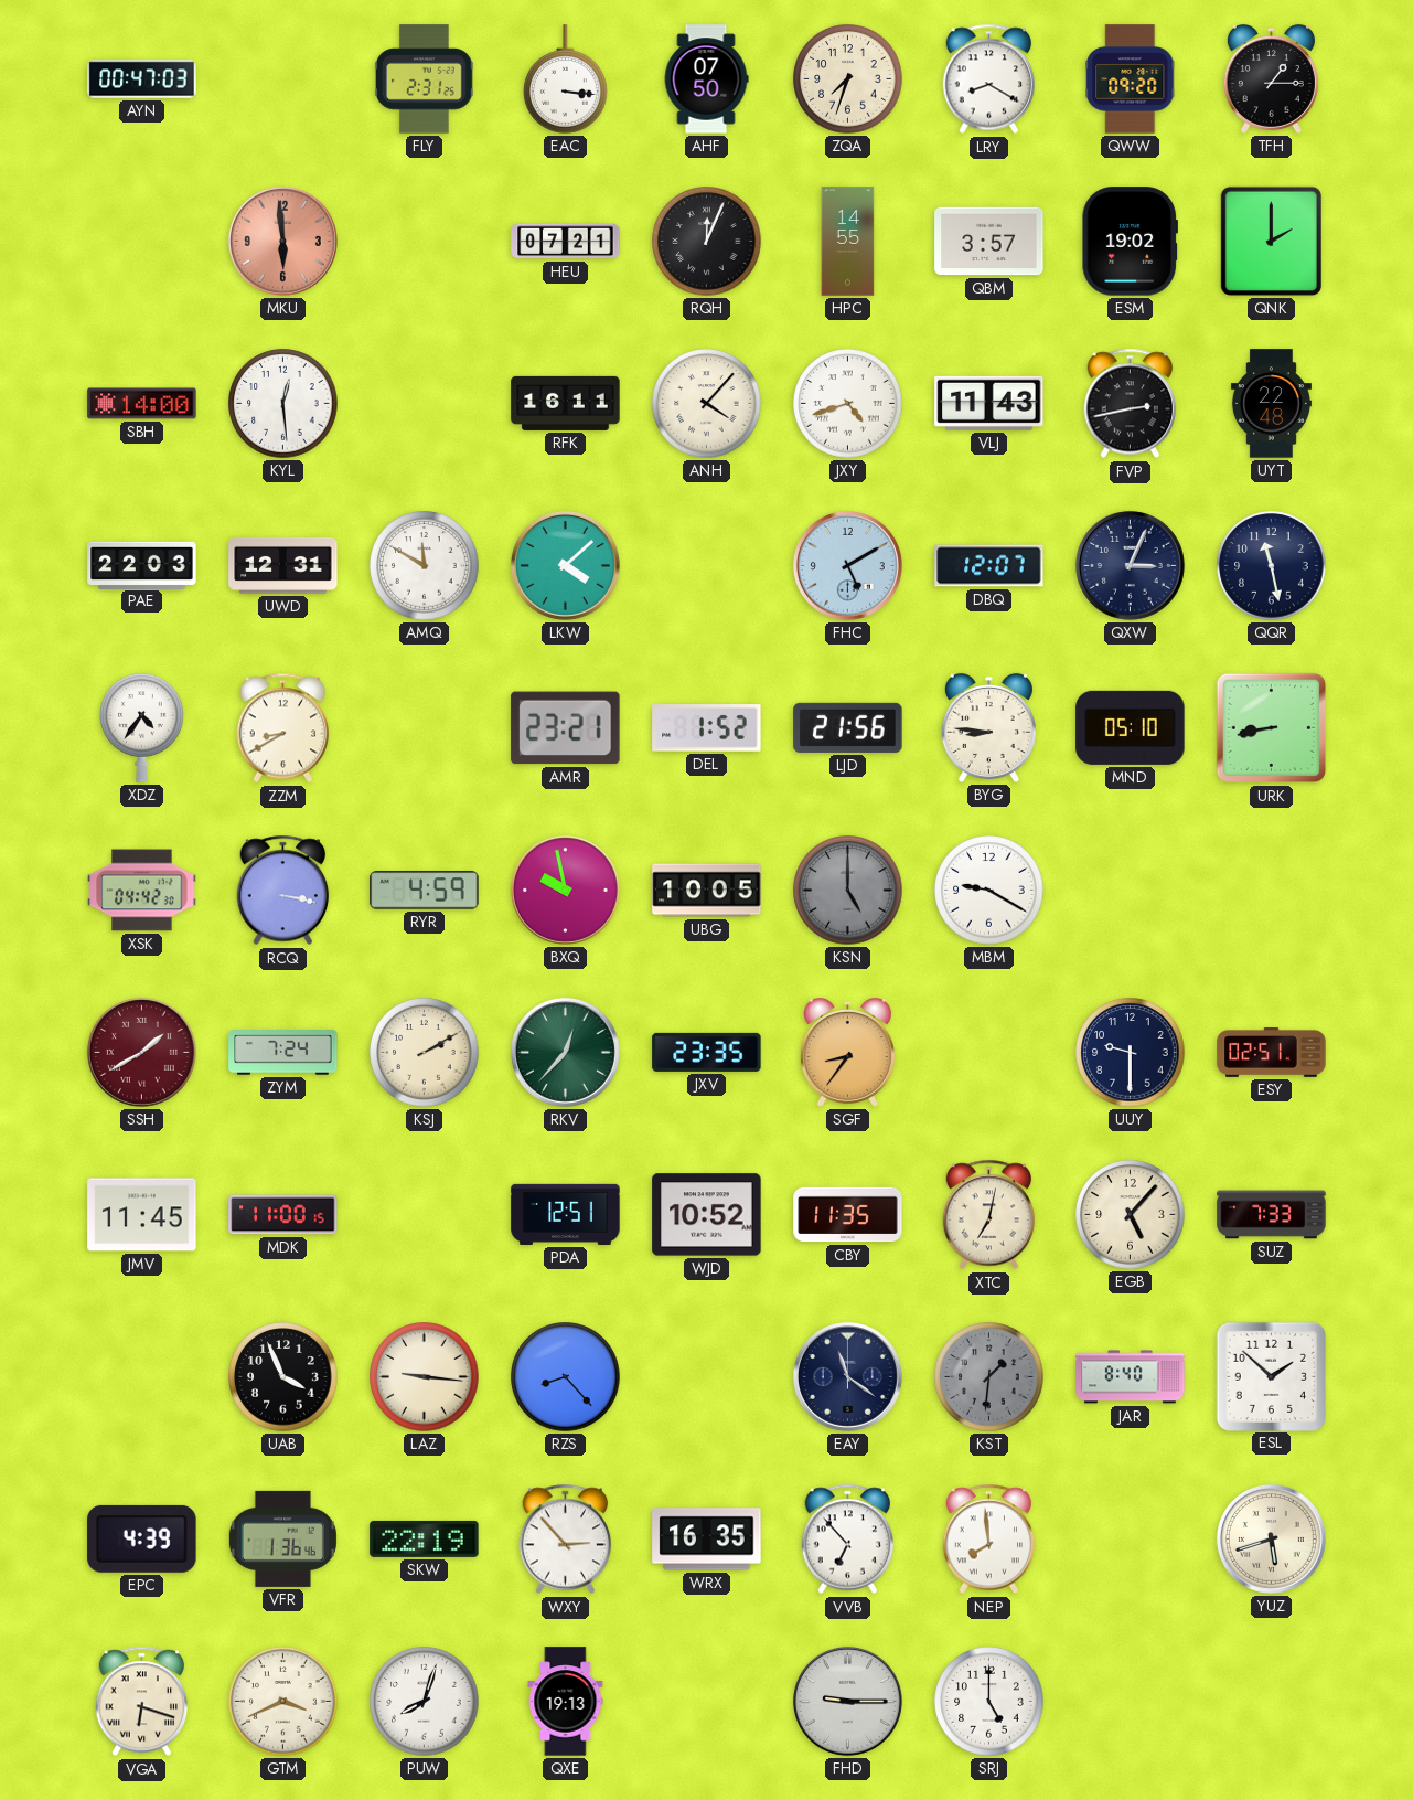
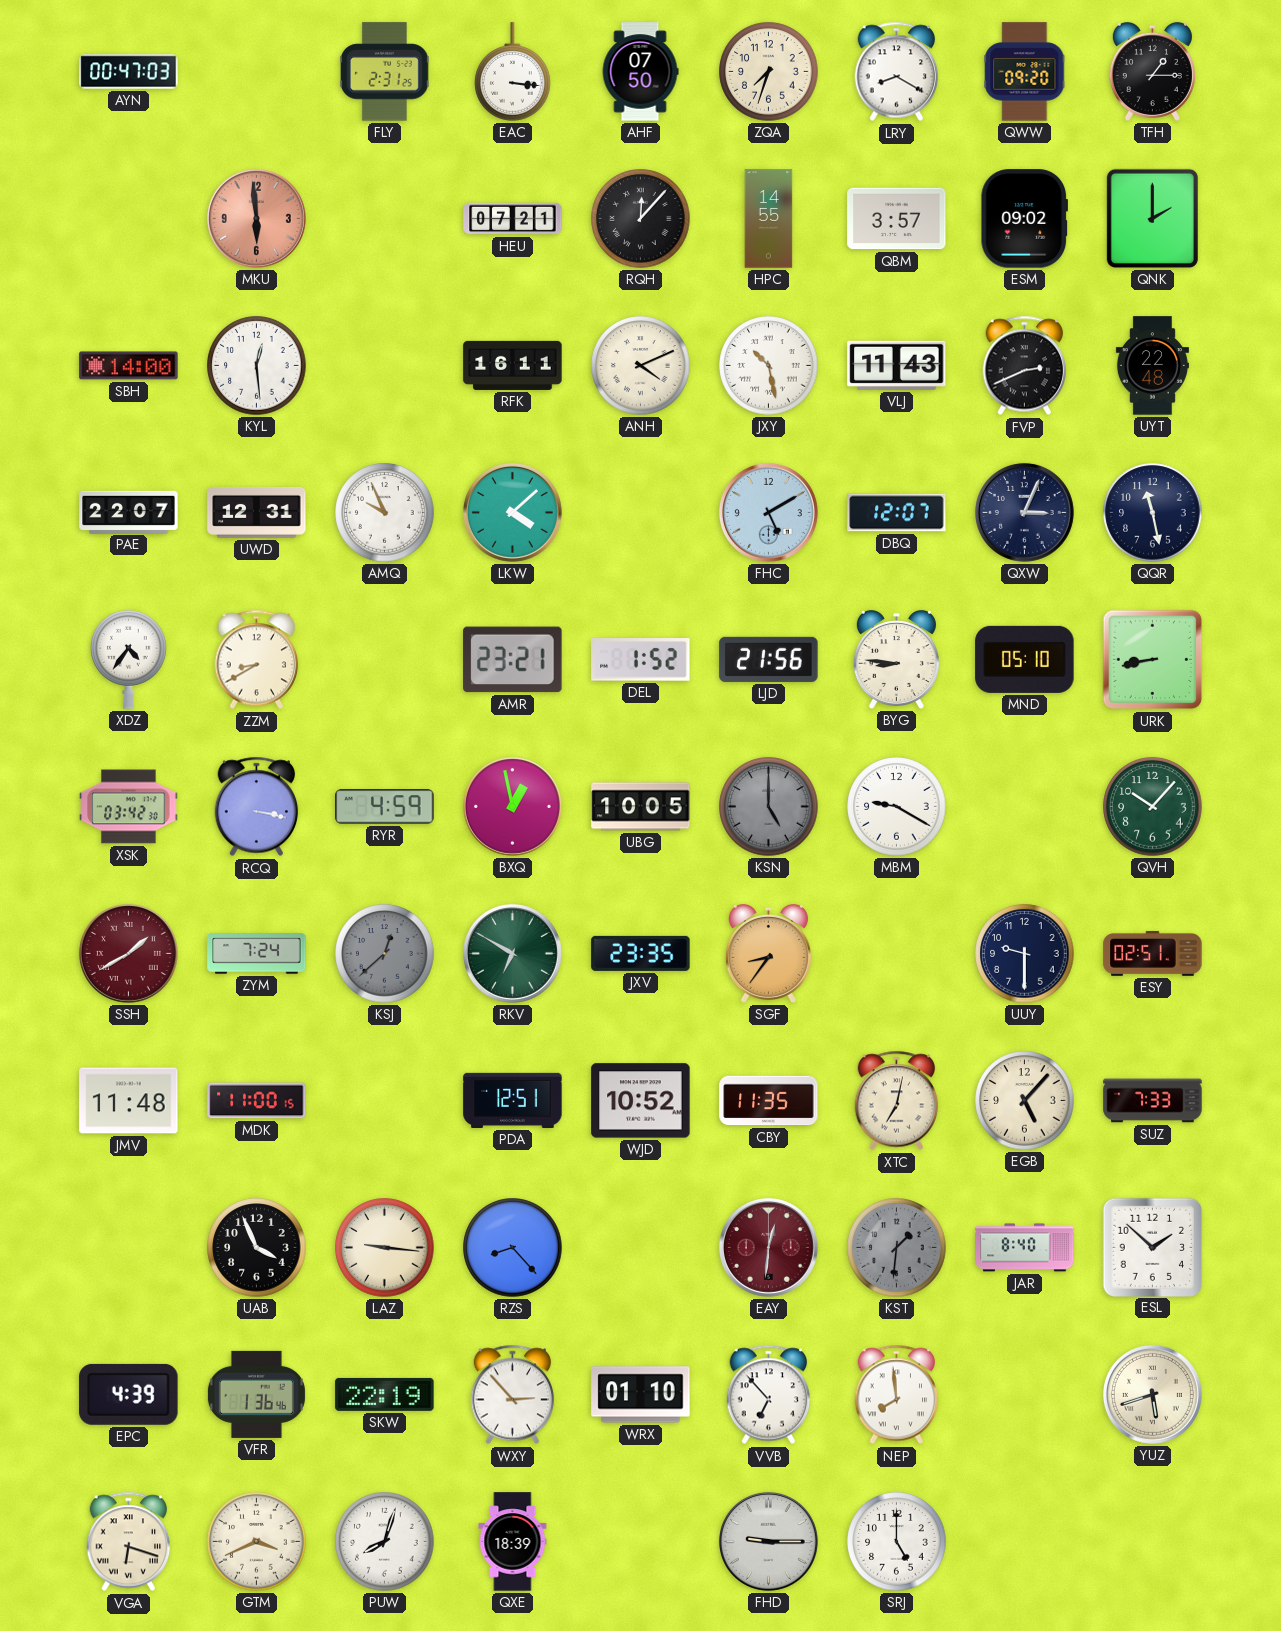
RQH: 12:04 -> 12:07 (641, 219)
ESM: 19:02 -> 09:02 (1024, 219)
ANH: 4:07 -> 4:11 (641, 366)
JXY: 4:42 -> 10:28 (769, 366)
FVP: 2:43 -> 2:41 (1025, 366)
PAE: 22:03 -> 22:07 (129, 512)
AMQ: 11:50 -> 9:56 (385, 513)
XSK: 04:42 -> 03:42 (129, 807)
BXQ: 9:58 -> 12:58 (512, 806)
QVH: none -> 10:07 (1153, 807)
KSJ: 2:10 -> 12:38 (385, 954)
KSJ dial: cream -> grey (385, 954)
RKV: 12:37 -> 6:50 (512, 953)
JMV: 11:45 -> 11:48 (129, 1101)
EAY: 11:21 -> 12:31 (768, 1247)
EAY dial: navy -> burgundy (768, 1247)
WRX: 16:35 -> 01:10 (641, 1395)
QXE: 19:13 -> 18:39 (513, 1542)
